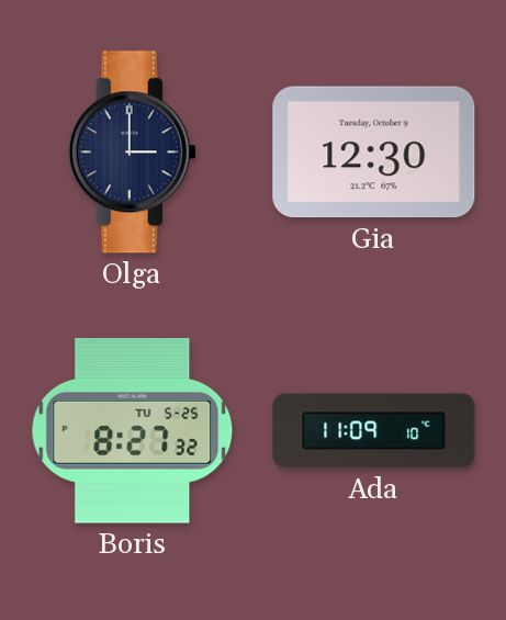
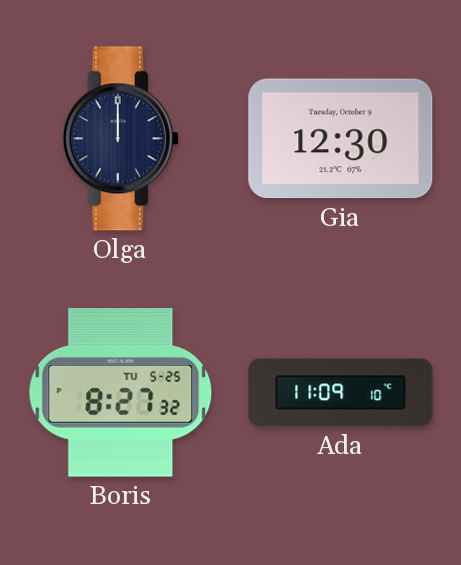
Olga: 3:00 -> 12:00 (120, 139)
